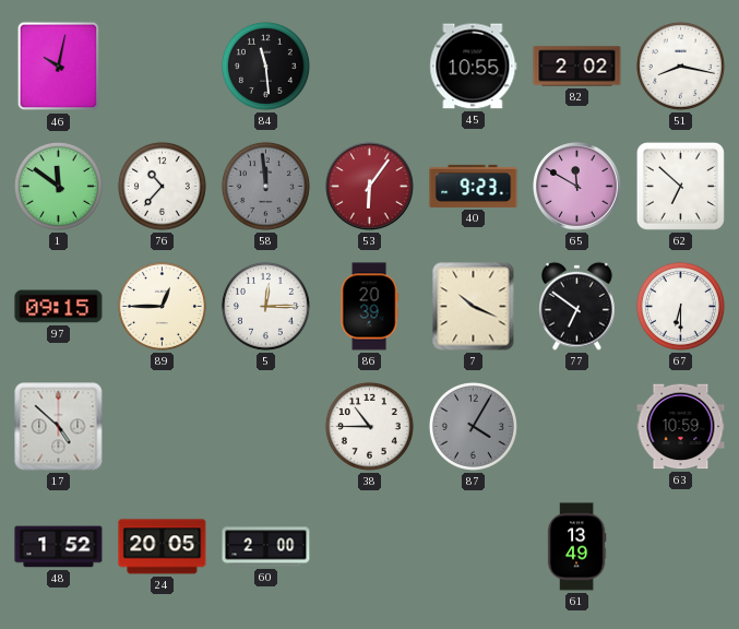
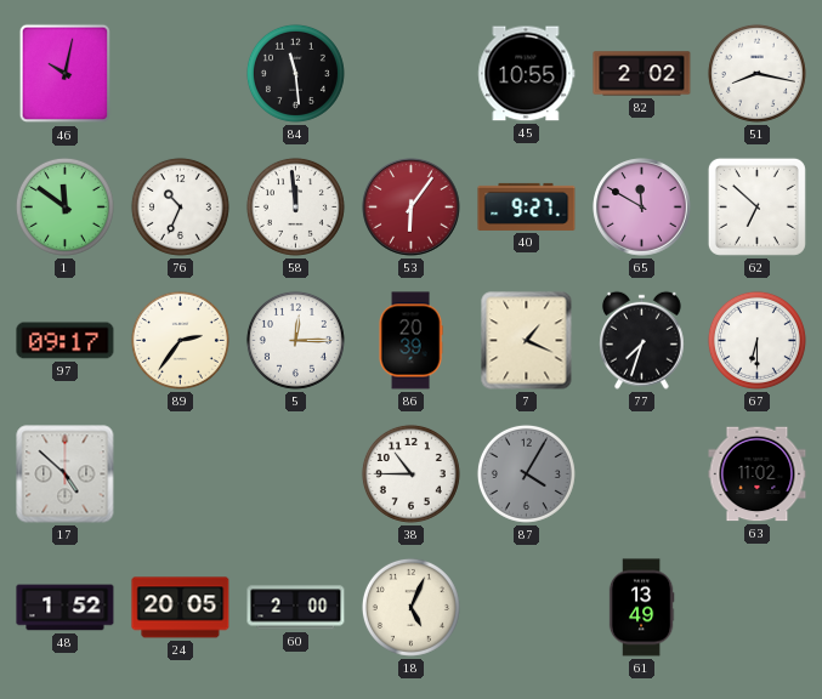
76: 10:37 -> 10:34 (180, 206)
58 dial: grey -> white (295, 206)
40: 9:23 -> 9:27 (527, 206)
97: 09:15 -> 09:17 (66, 341)
89: 12:45 -> 2:36 (180, 340)
7: 10:19 -> 1:19 (527, 341)
77: 6:51 -> 7:33 (642, 340)
63: 10:59 -> 11:02 (758, 474)
18: none -> 5:04 (410, 607)
